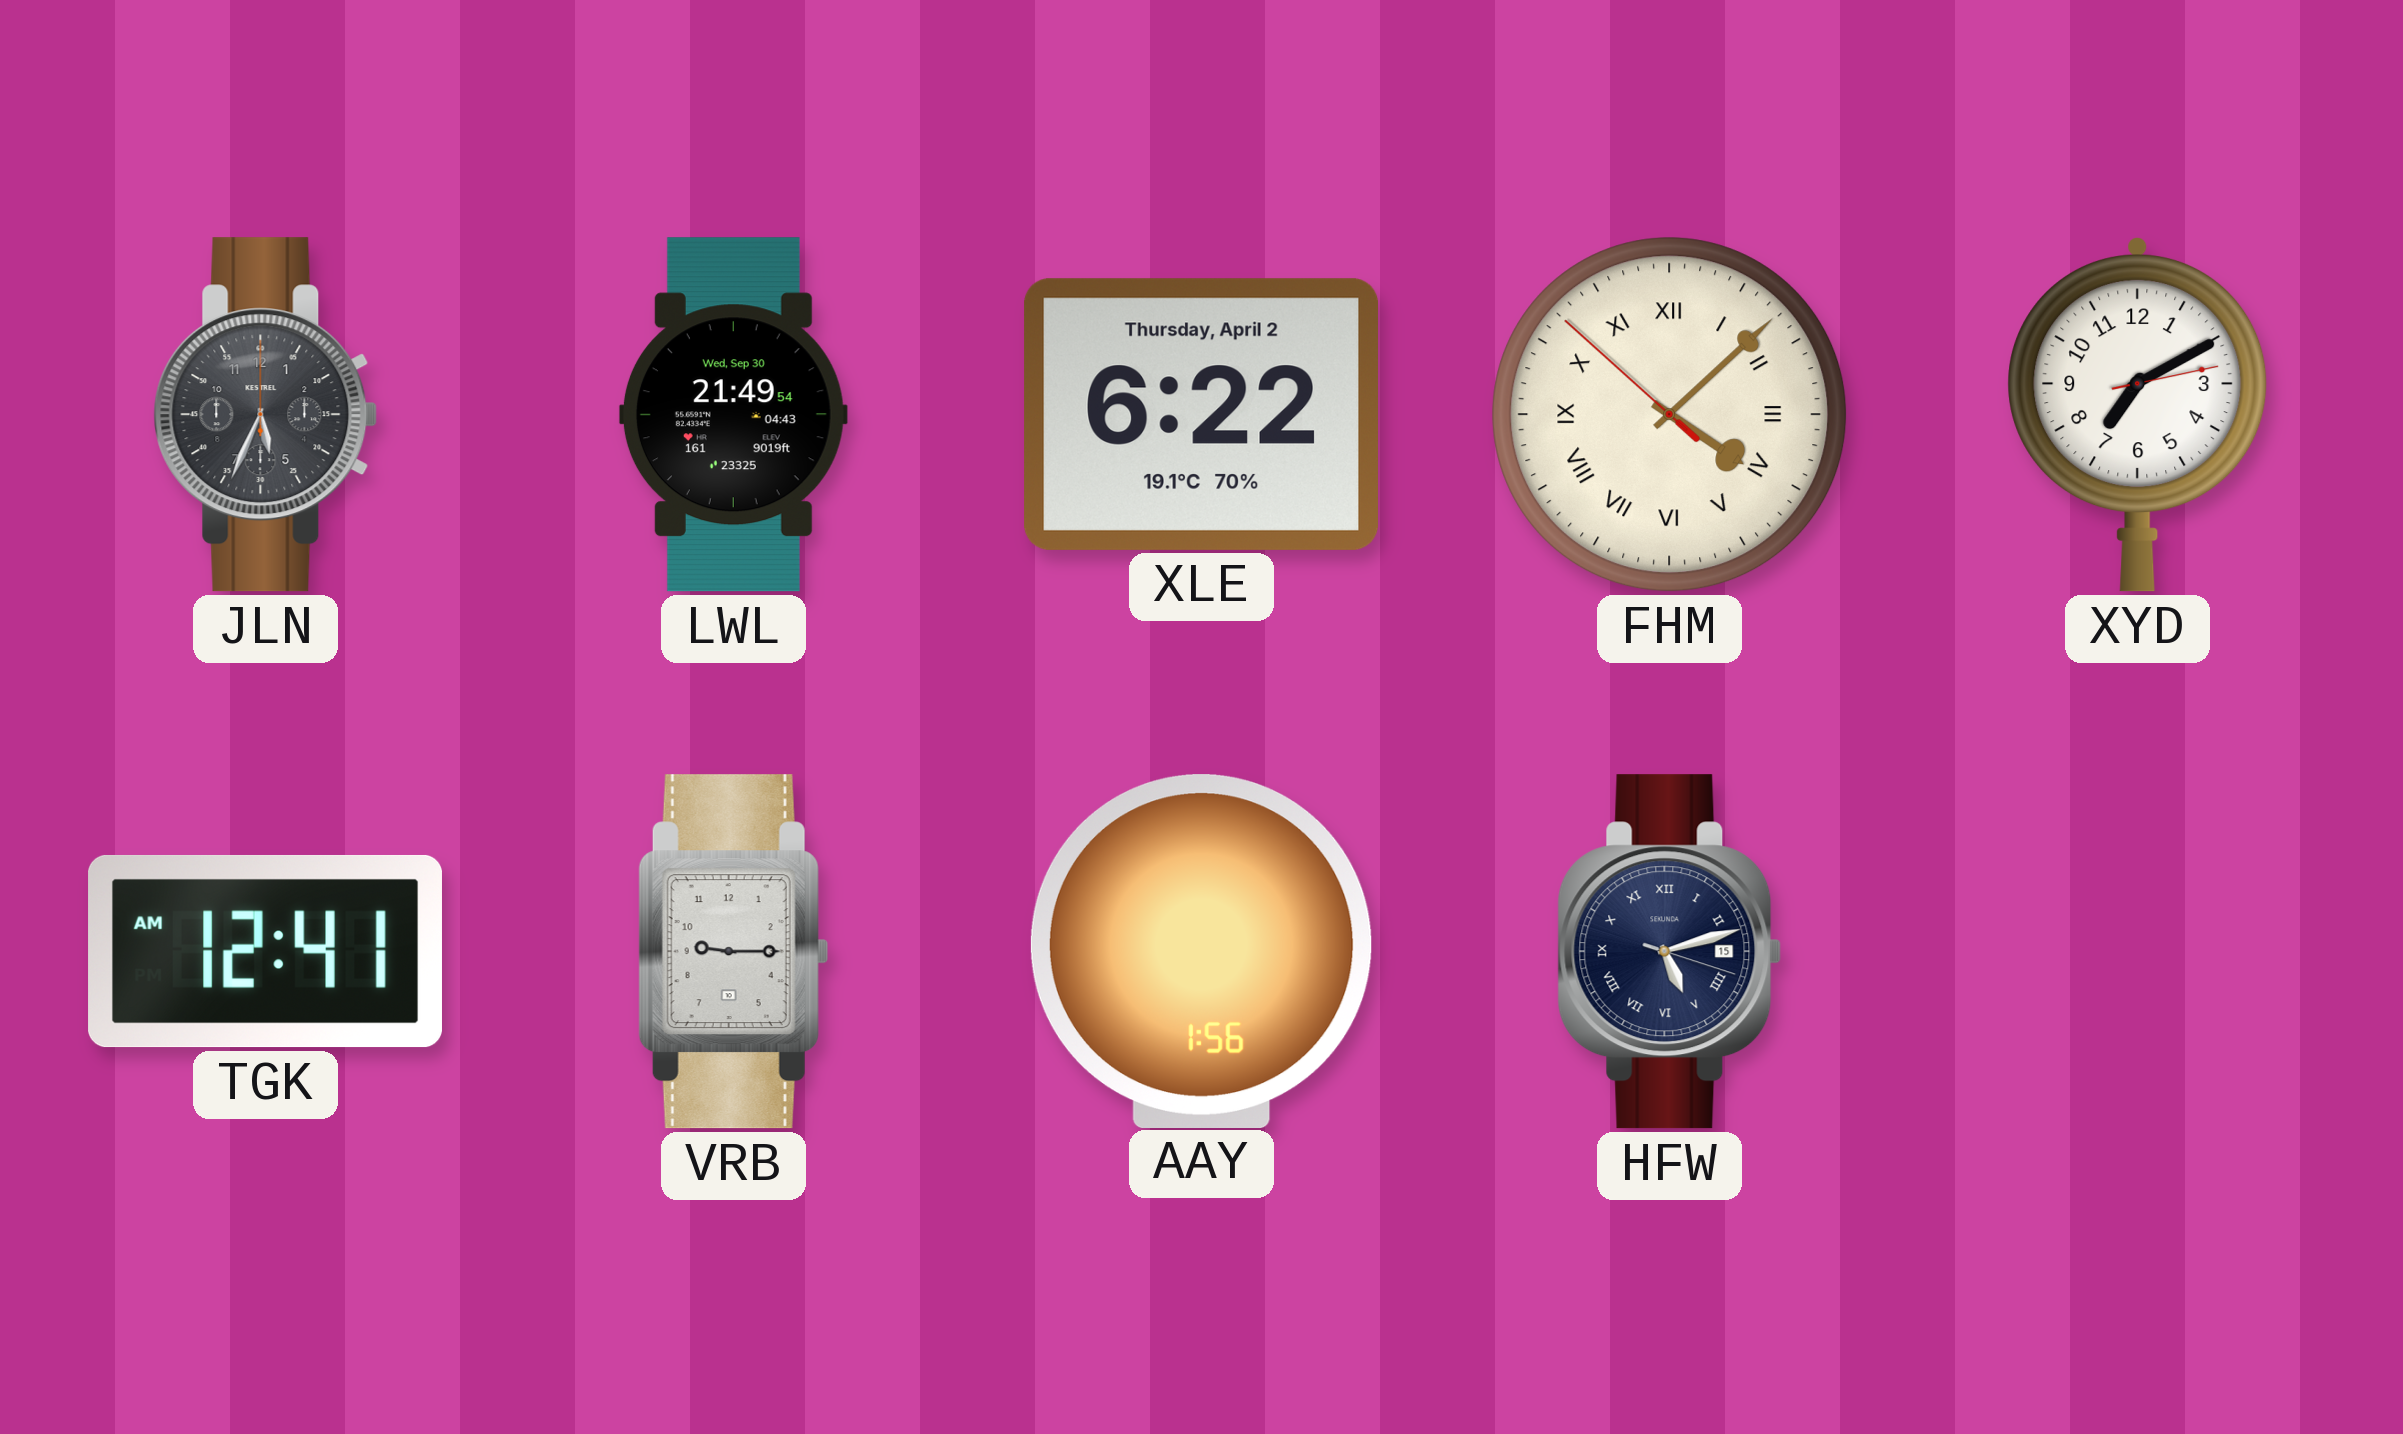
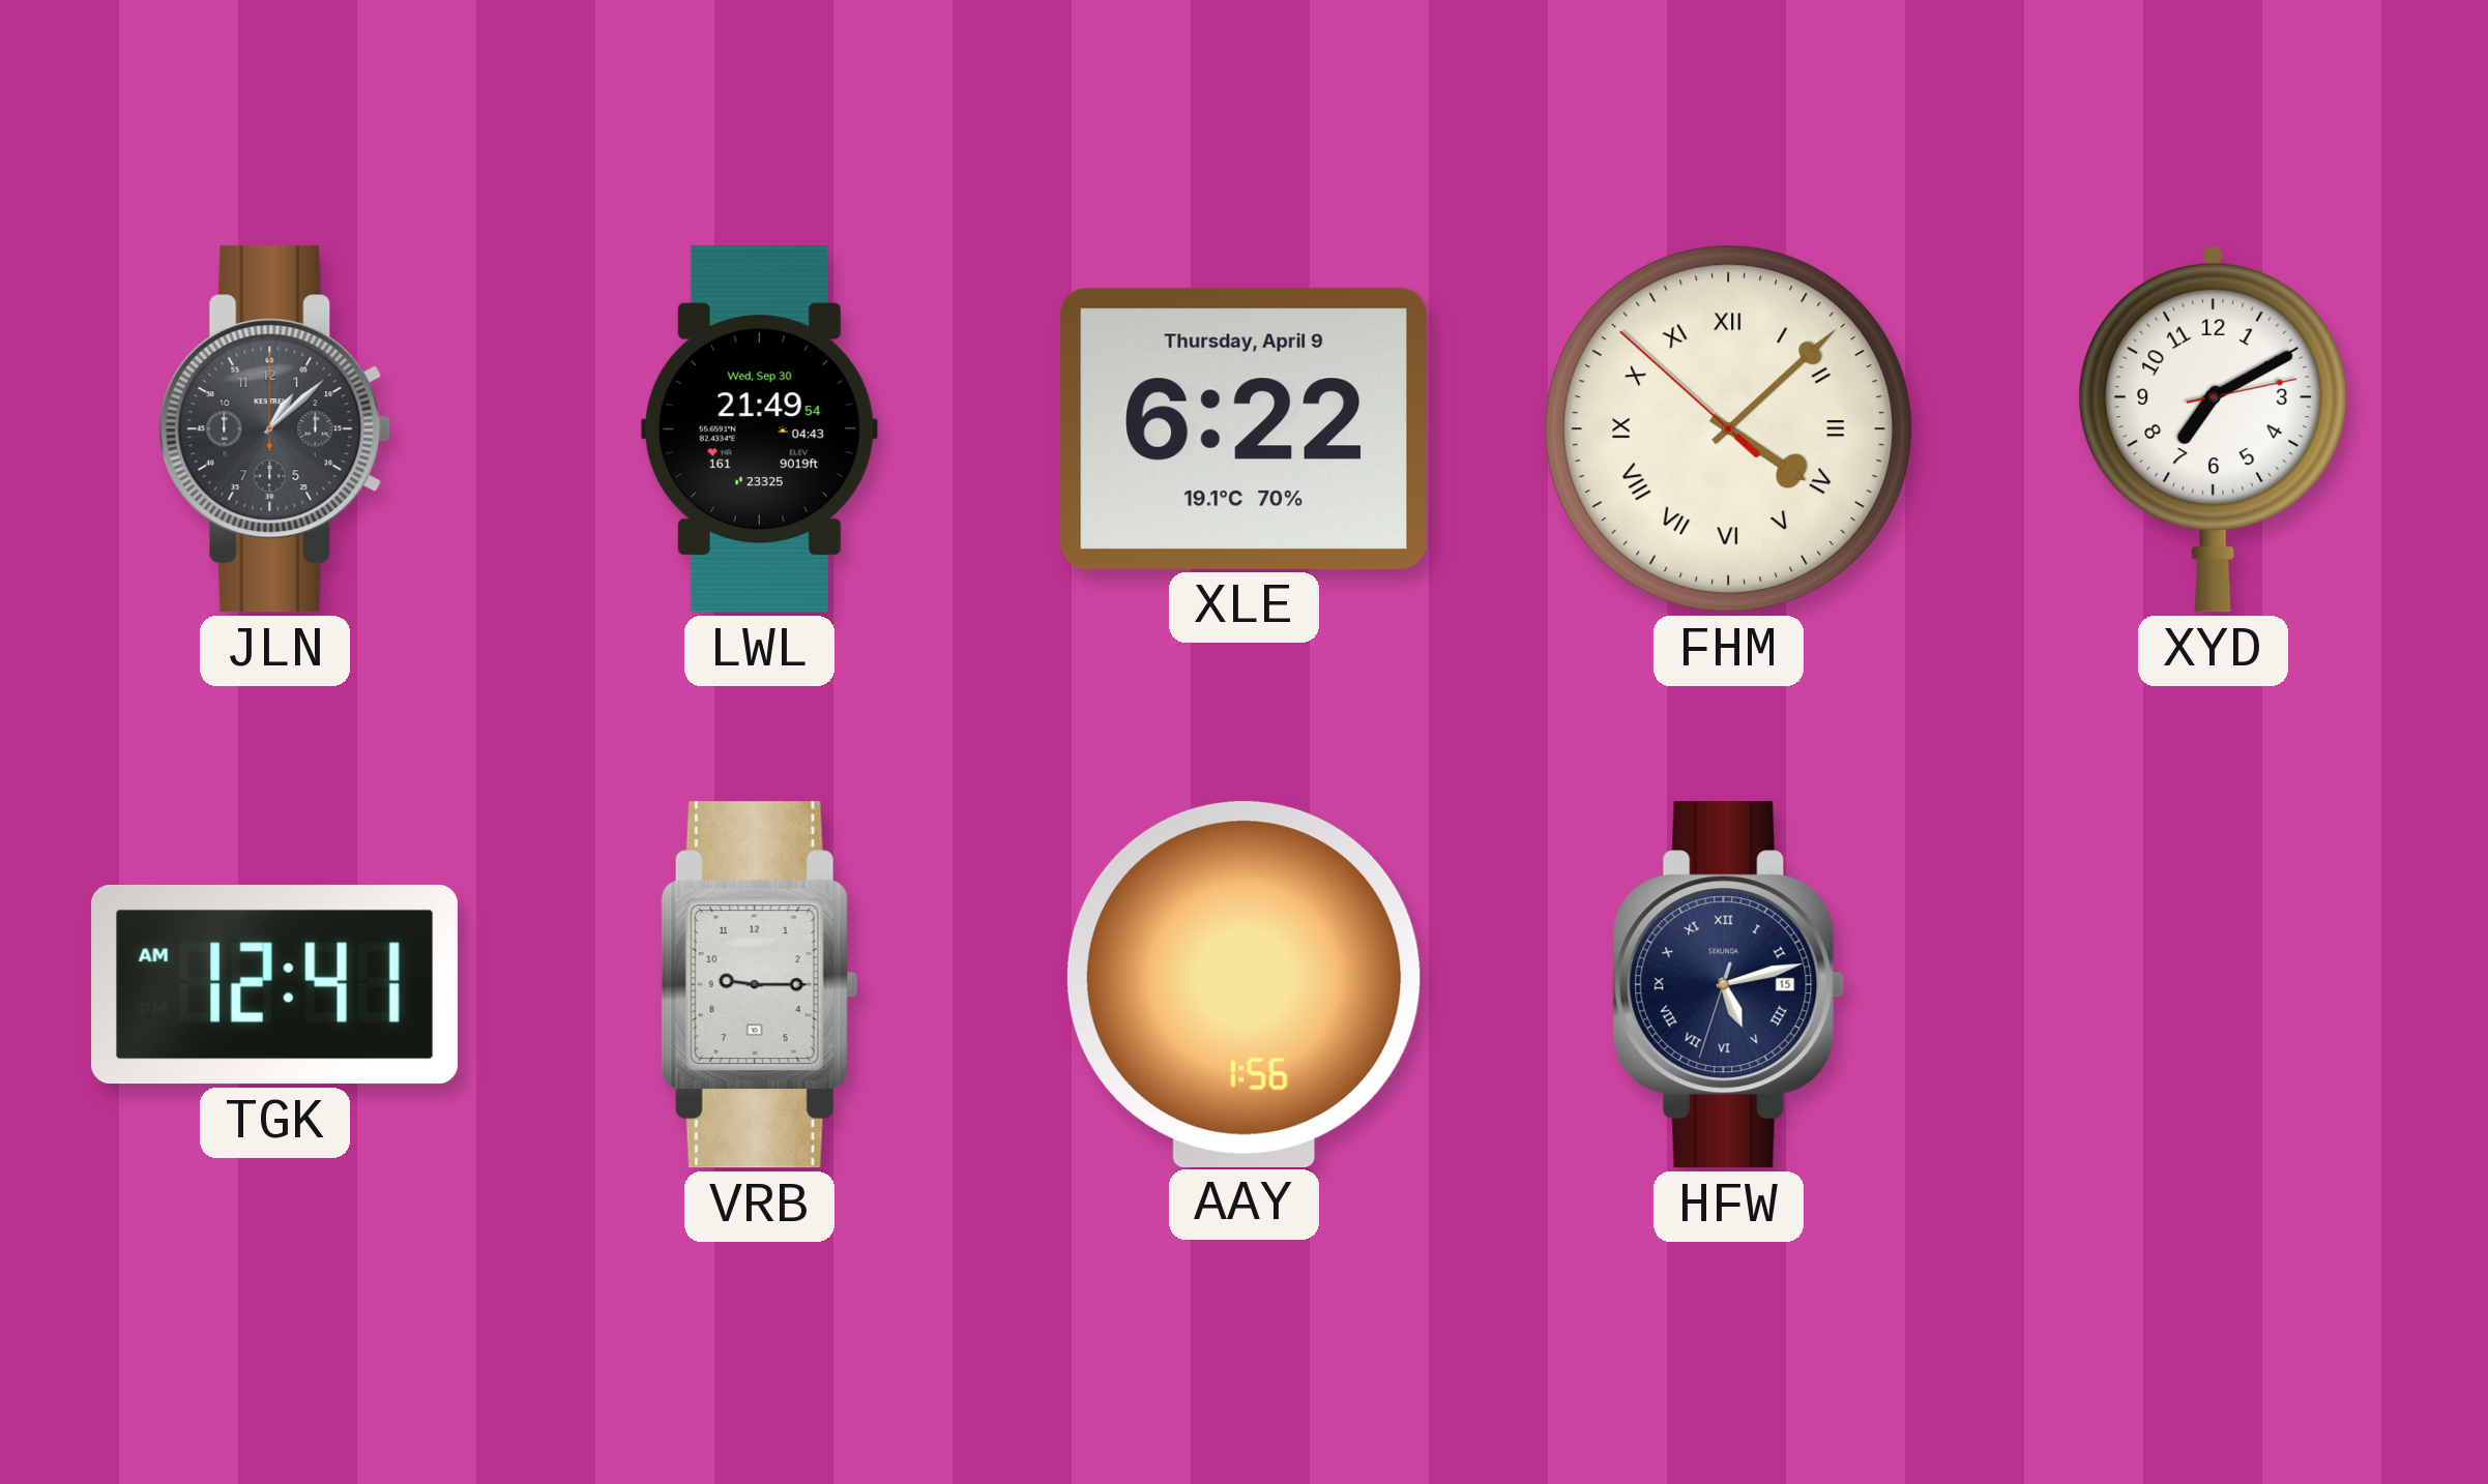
JLN: 5:34 -> 1:08 (275, 429)
XLE date: Thursday, April 2 -> Thursday, April 9 (1243, 428)
HFW: 5:12:18 -> 5:12:33 (1729, 985)
